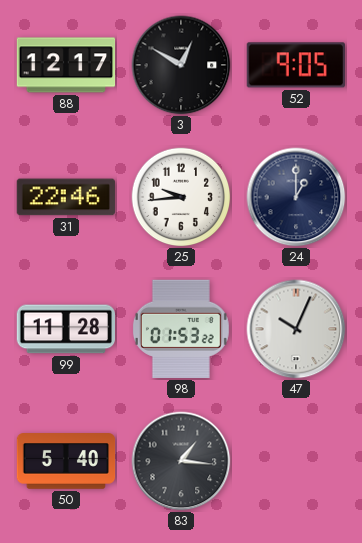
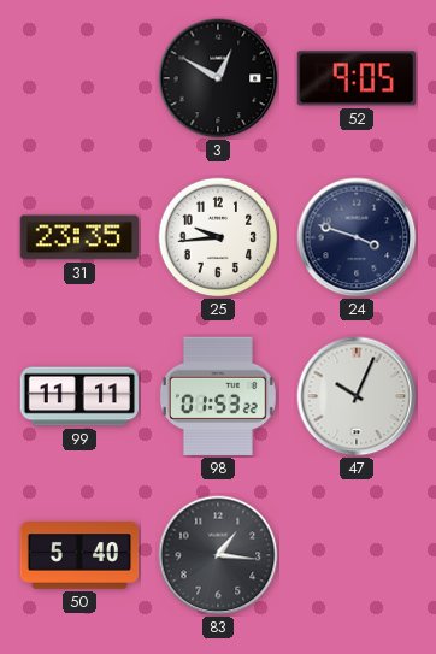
88: 12:17 -> none (66, 65)
31: 22:46 -> 23:35 (79, 237)
24: 1:00 -> 3:48 (357, 237)
99: 11:28 -> 11:11 (78, 396)
